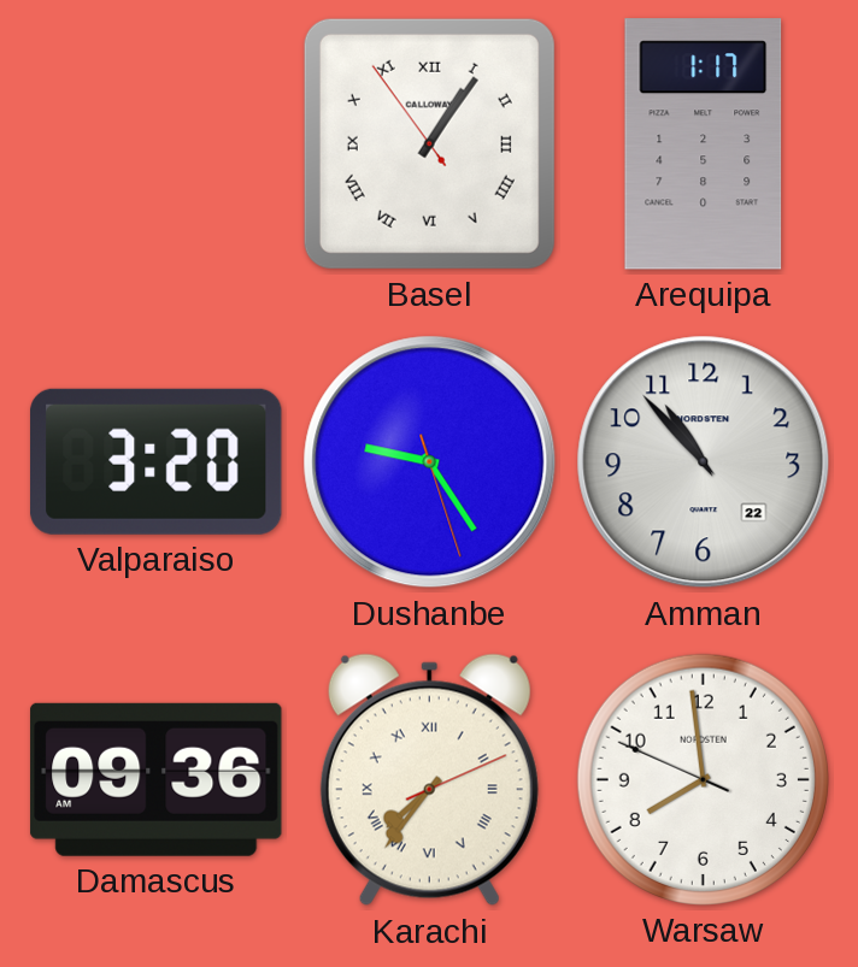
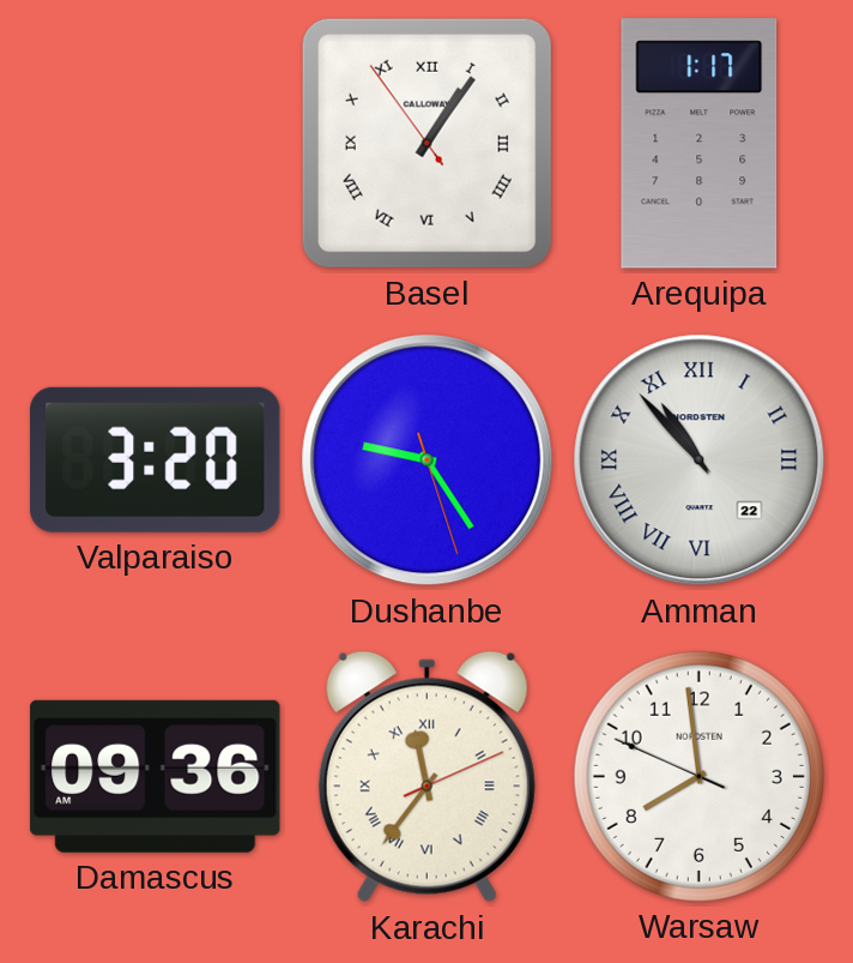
Amman numerals: Arabic -> Roman (700, 461)
Karachi: 7:36 -> 11:36 (426, 777)
